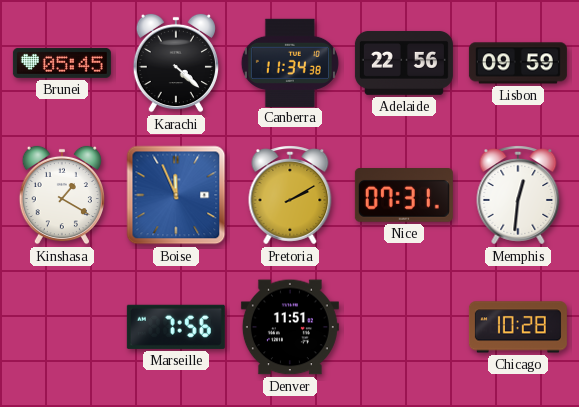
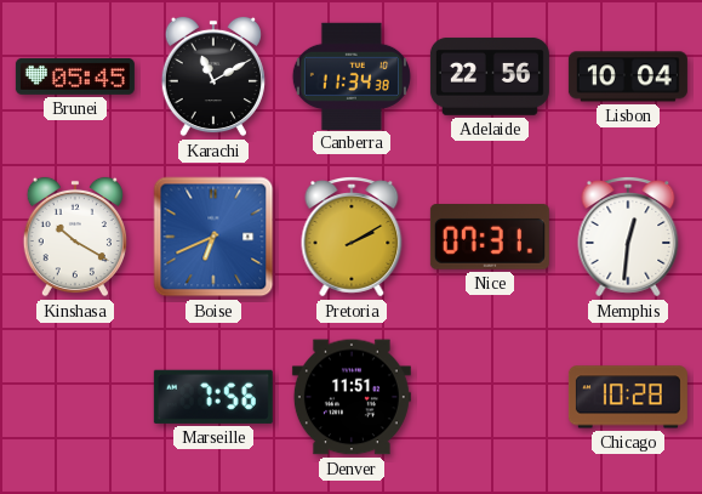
Karachi: 4:22 -> 11:10 (213, 76)
Lisbon: 09:59 -> 10:04 (628, 76)
Kinshasa: 1:20 -> 10:20 (75, 237)
Boise: 11:56 -> 6:41 (213, 237)
